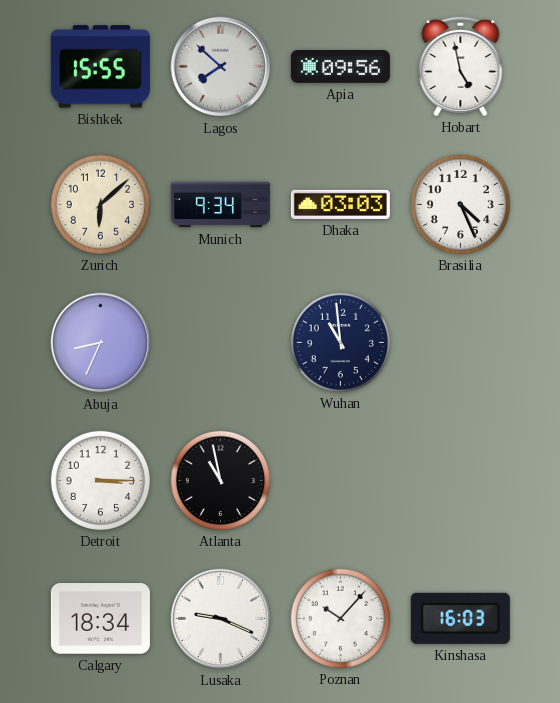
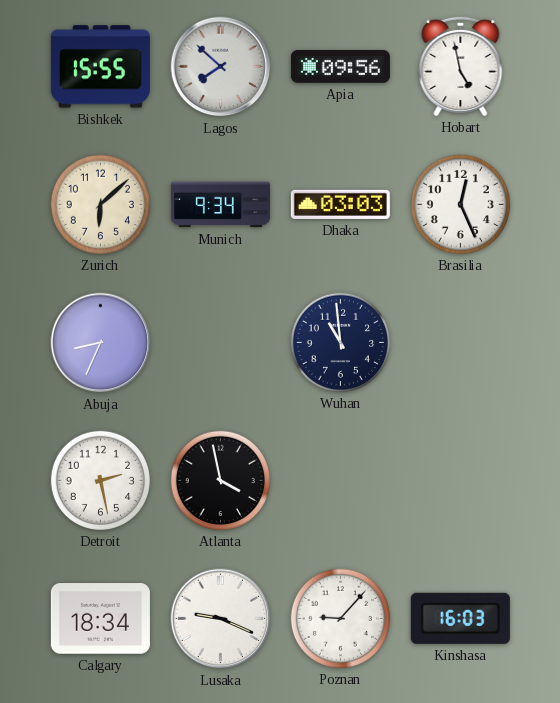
Brasilia: 4:26 -> 12:26 (460, 204)
Detroit: 3:15 -> 2:28 (100, 480)
Atlanta: 10:58 -> 3:58 (220, 480)
Poznan: 10:07 -> 9:07 (340, 618)
